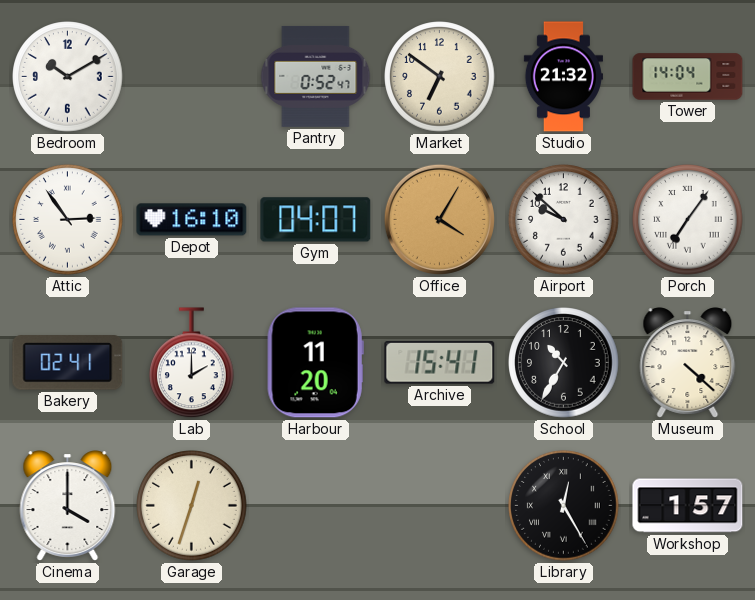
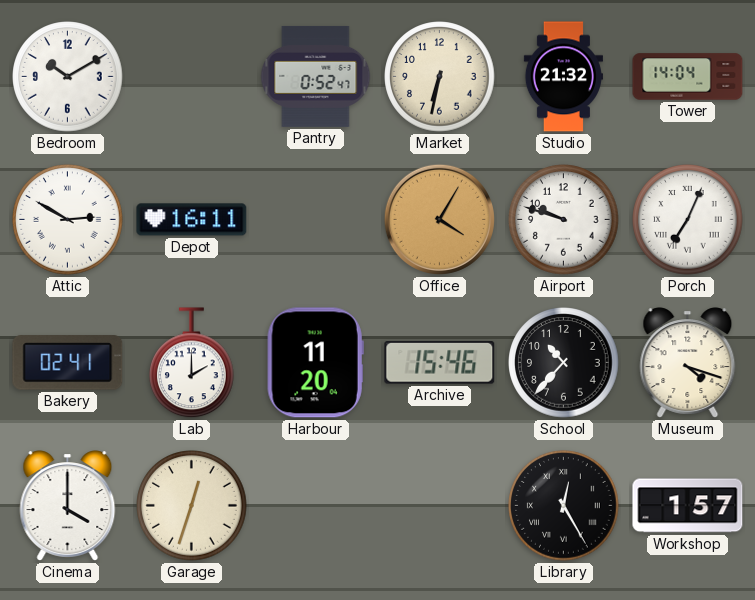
Market: 6:51 -> 6:32 (440, 77)
Attic: 2:54 -> 2:50 (68, 220)
Depot: 16:10 -> 16:11 (192, 220)
Gym: 04:07 -> none (316, 220)
Airport: 9:52 -> 9:48 (564, 220)
Porch: 7:06 -> 7:04 (688, 220)
Archive: 15:41 -> 15:46 (440, 363)
School: 10:35 -> 10:37 (564, 363)
Museum: 4:22 -> 4:18 (688, 363)
